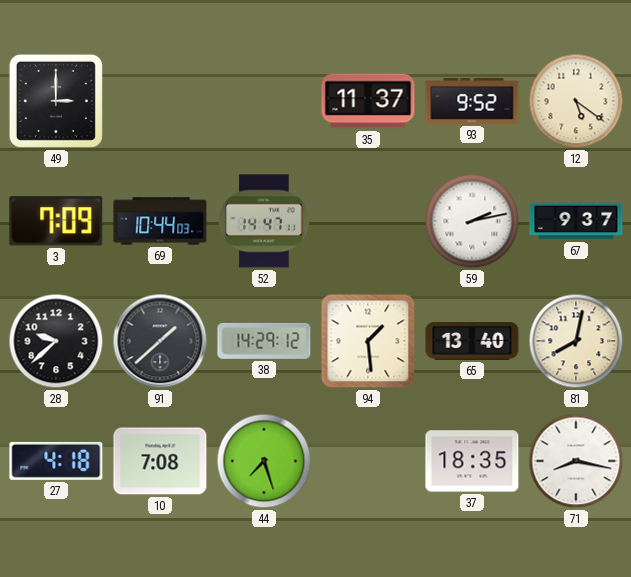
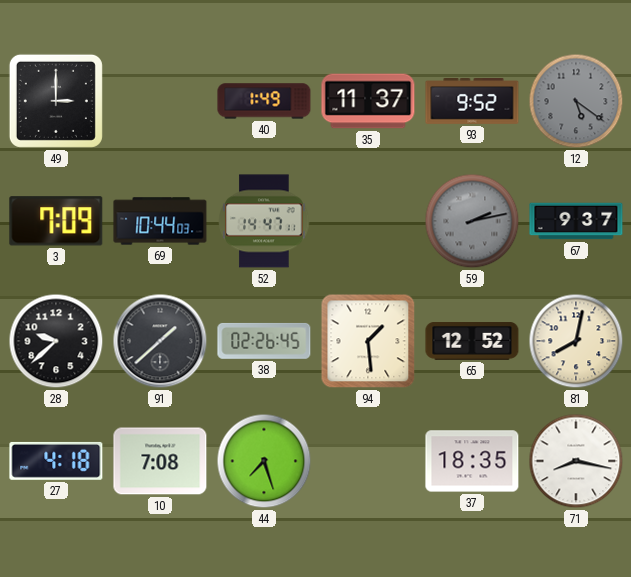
40: none -> 1:49 (264, 101)
12 dial: cream -> grey (576, 101)
59 dial: white -> grey (472, 221)
38: 14:29 -> 02:26 (264, 341)
65: 13:40 -> 12:52 (472, 342)
